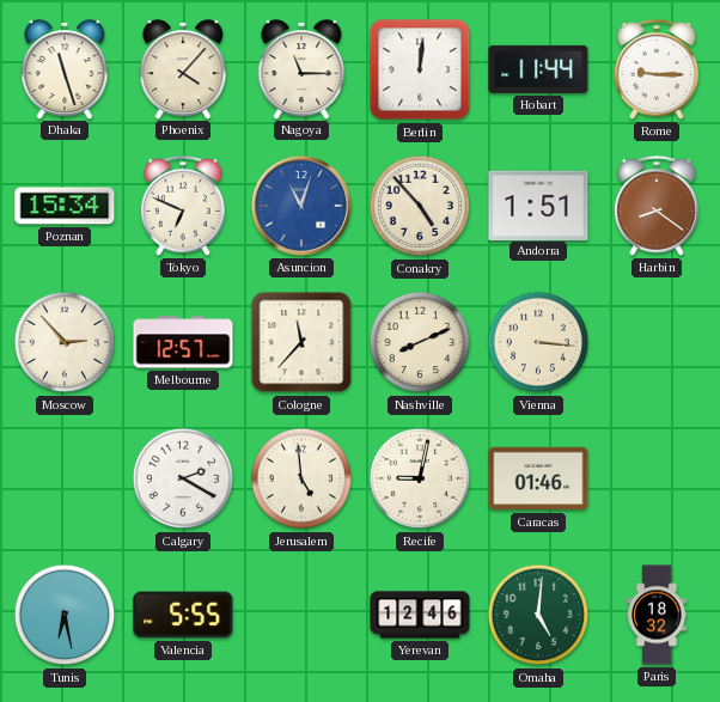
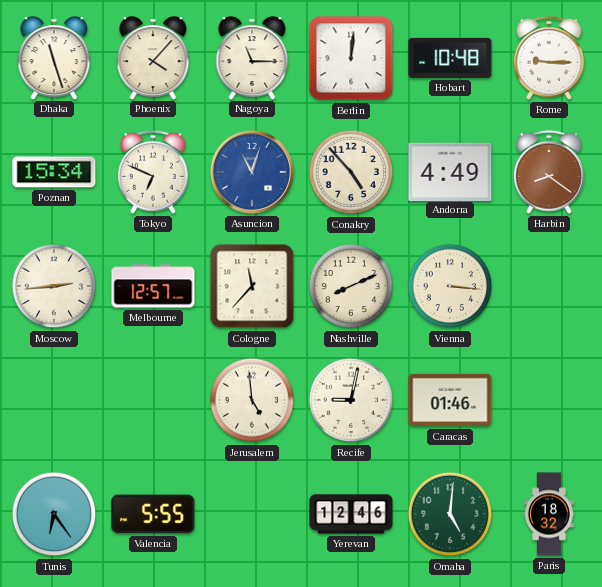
Hobart: 11:44 -> 10:48 (450, 58)
Andorra: 1:51 -> 4:49 (450, 171)
Moscow: 2:53 -> 2:44 (54, 286)
Calgary: 2:20 -> none (183, 478)
Tunis: 6:28 -> 6:24 (54, 514)
